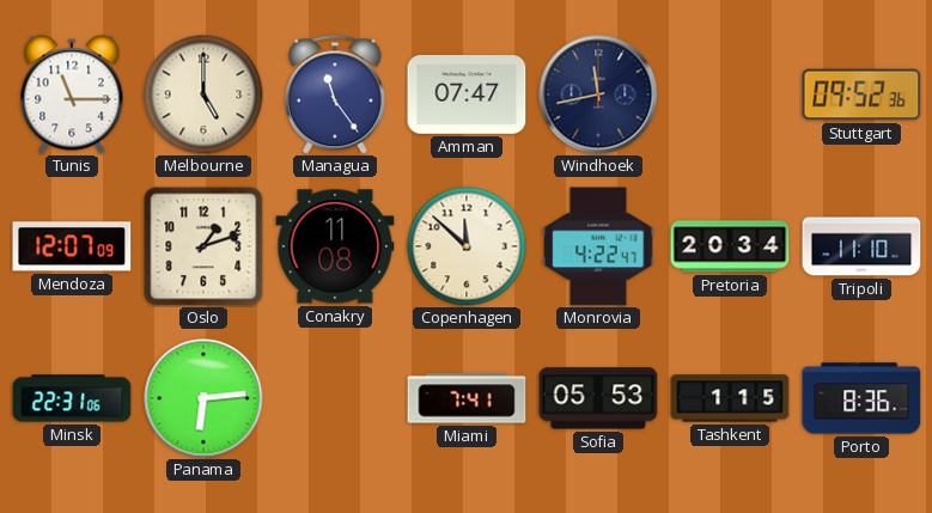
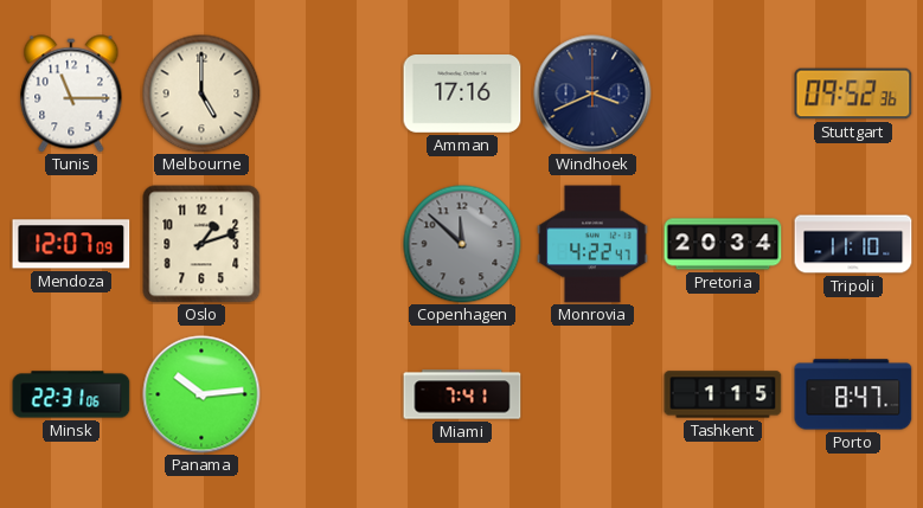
Managua: 11:24 -> none (335, 94)
Amman: 07:47 -> 17:16 (462, 95)
Windhoek: 11:43 -> 3:41 (592, 94)
Conakry: 11:08 -> none (335, 246)
Copenhagen dial: cream -> grey (462, 244)
Panama: 6:14 -> 10:14 (201, 394)
Sofia: 05:53 -> none (598, 398)
Porto: 8:36 -> 8:47 (853, 394)
